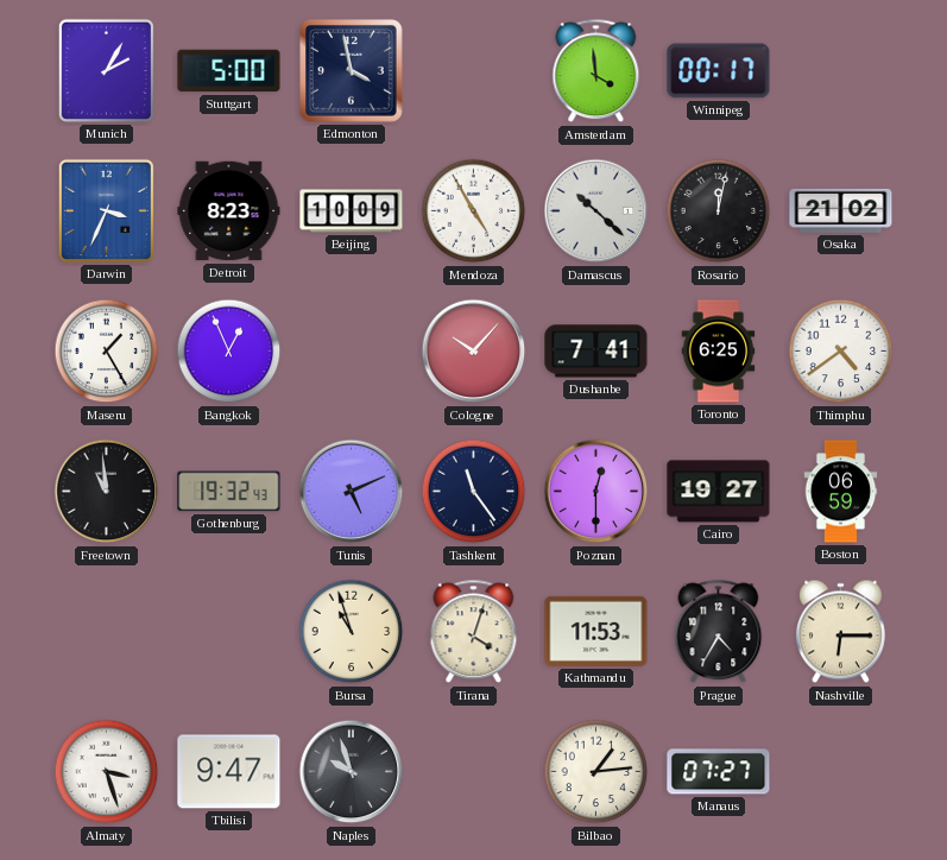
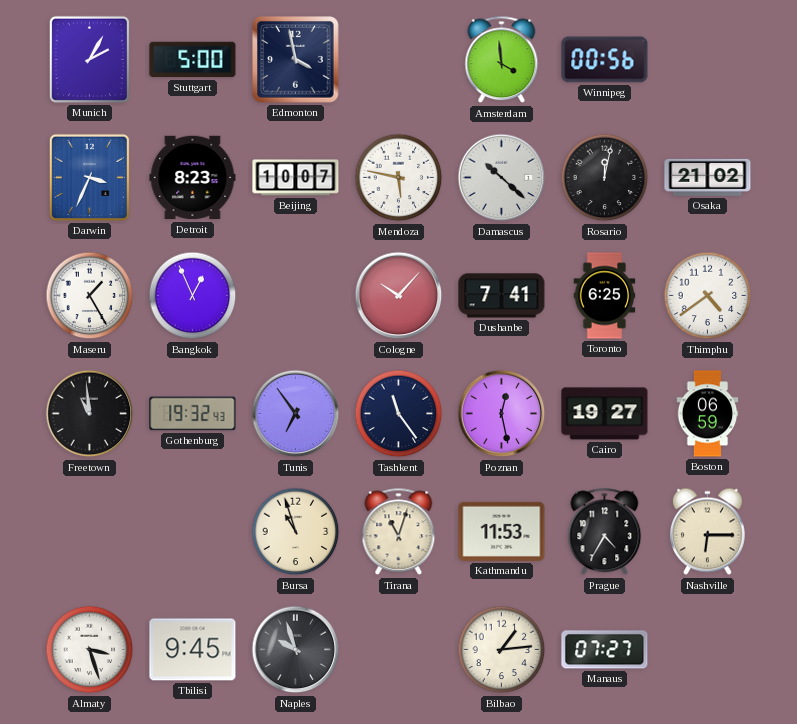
Winnipeg: 00:17 -> 00:56 (605, 60)
Beijing: 10:09 -> 10:07 (296, 178)
Mendoza: 4:55 -> 5:47 (399, 178)
Tunis: 5:11 -> 6:54 (296, 414)
Poznan: 12:30 -> 12:28 (502, 414)
Tirana: 4:03 -> 11:03 (399, 532)
Tbilisi: 9:47 -> 9:45 (193, 650)
